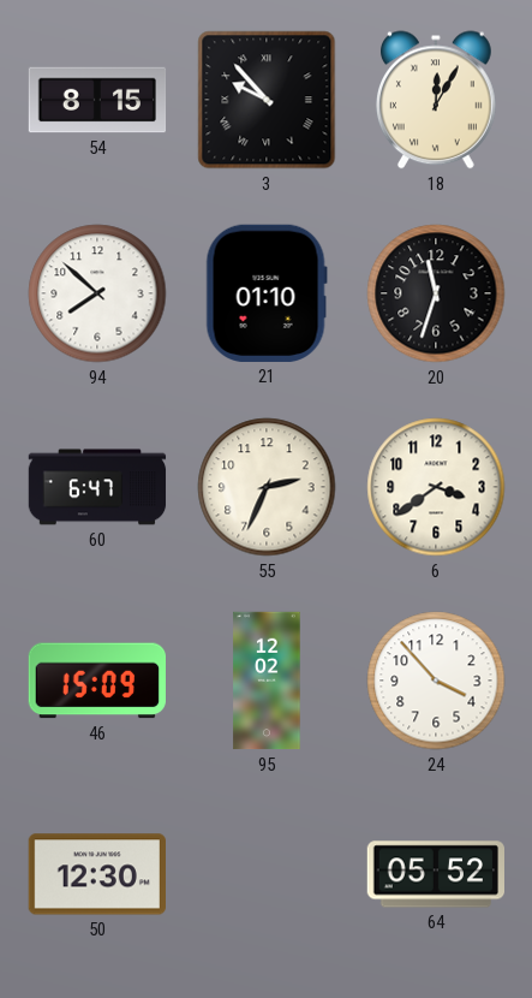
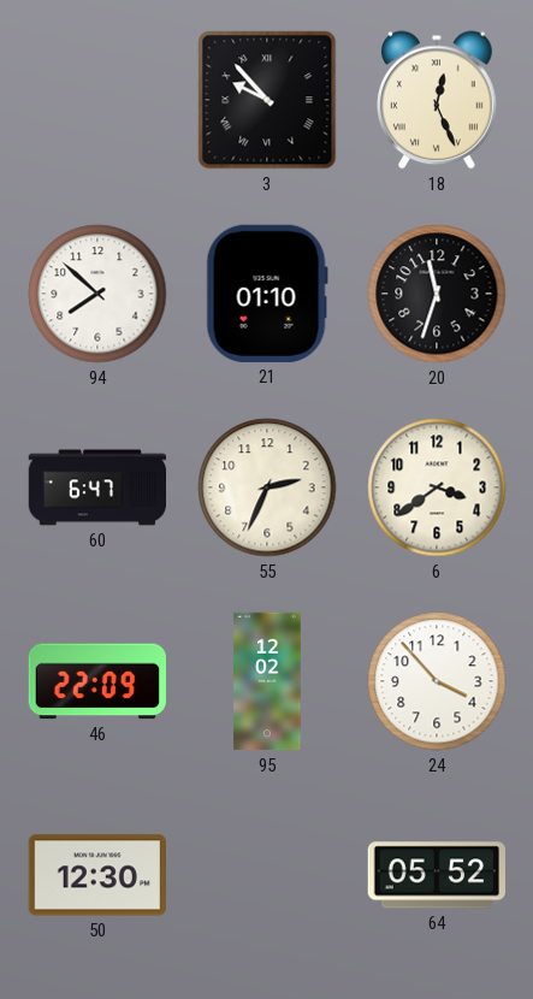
54: 8:15 -> none (97, 100)
18: 12:05 -> 12:26 (437, 100)
46: 15:09 -> 22:09 (96, 681)
